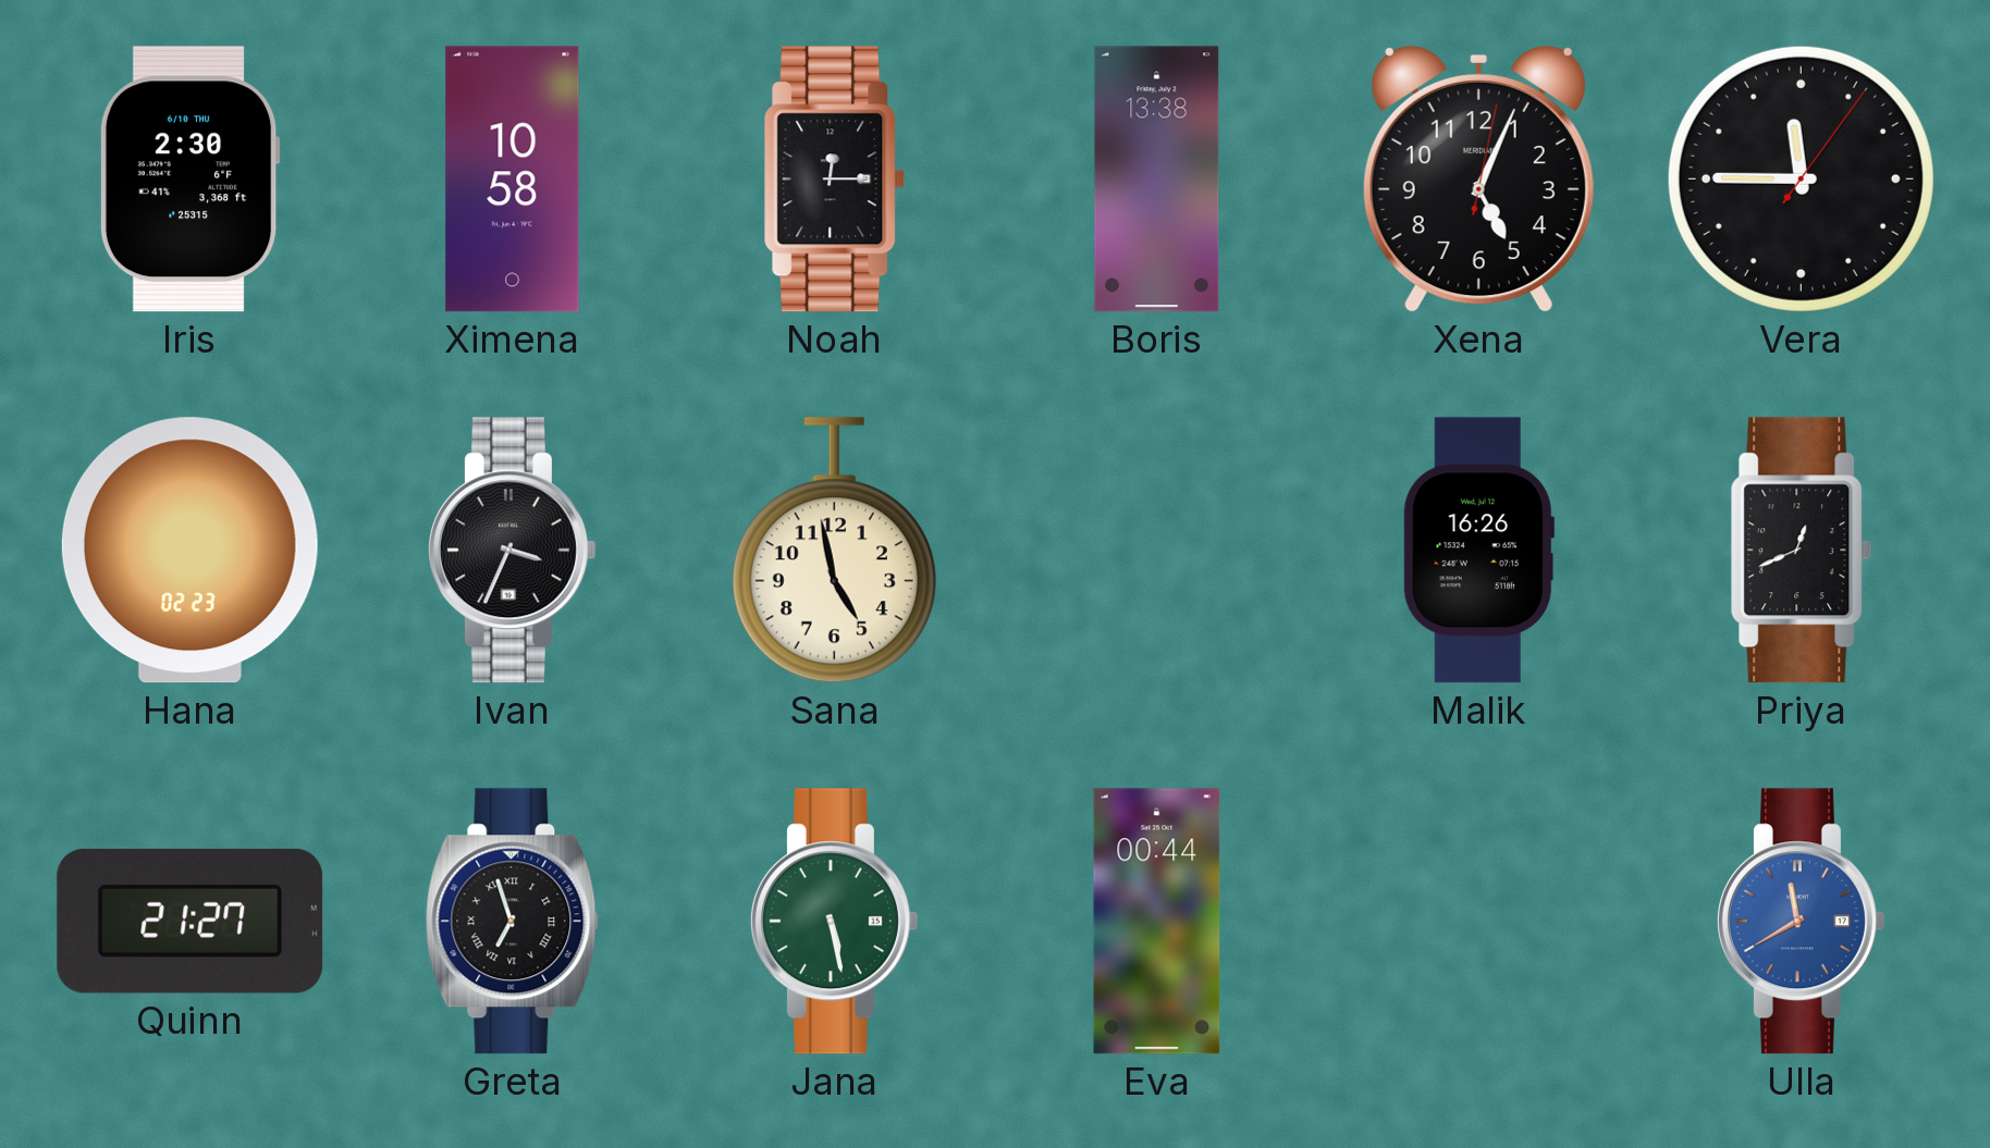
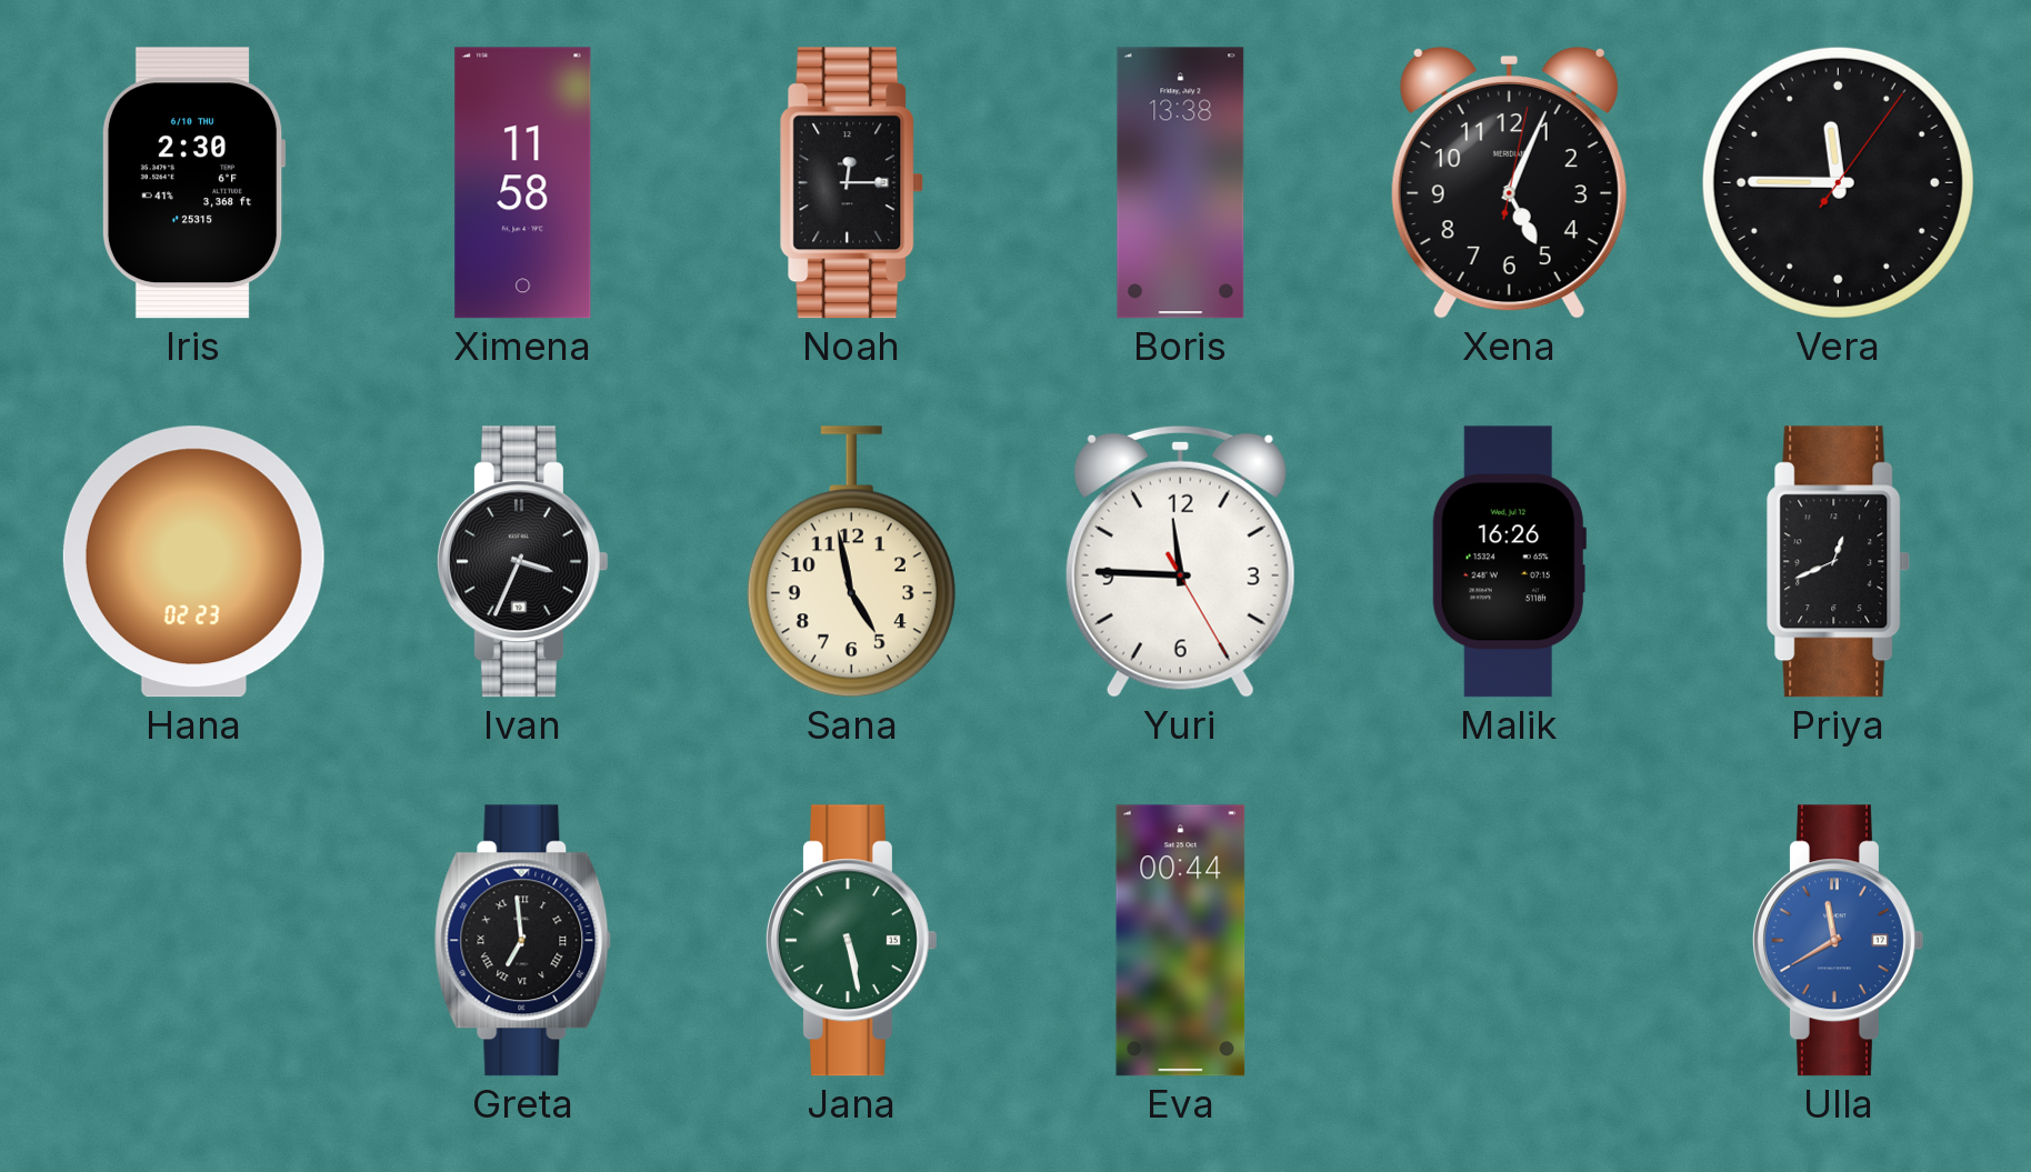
Ximena: 10:58 -> 11:58 (523, 183)
Yuri: none -> 11:45 (1180, 561)
Quinn: 21:27 -> none (191, 921)
Greta: 6:57 -> 6:59 (523, 941)
